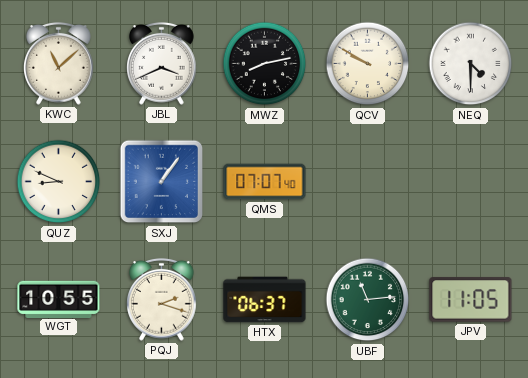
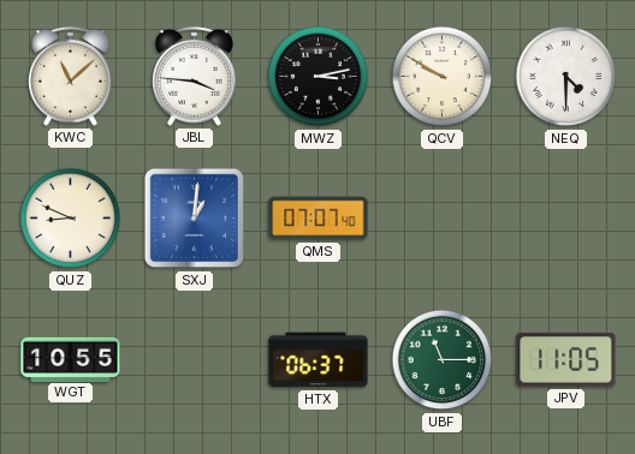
JBL: 3:41 -> 3:46 (195, 76)
MWZ: 8:13 -> 3:13 (319, 77)
SXJ: 1:06 -> 1:01 (195, 219)
PQJ: 2:18 -> none (162, 299)
UBF: 11:14 -> 11:15 (443, 360)
